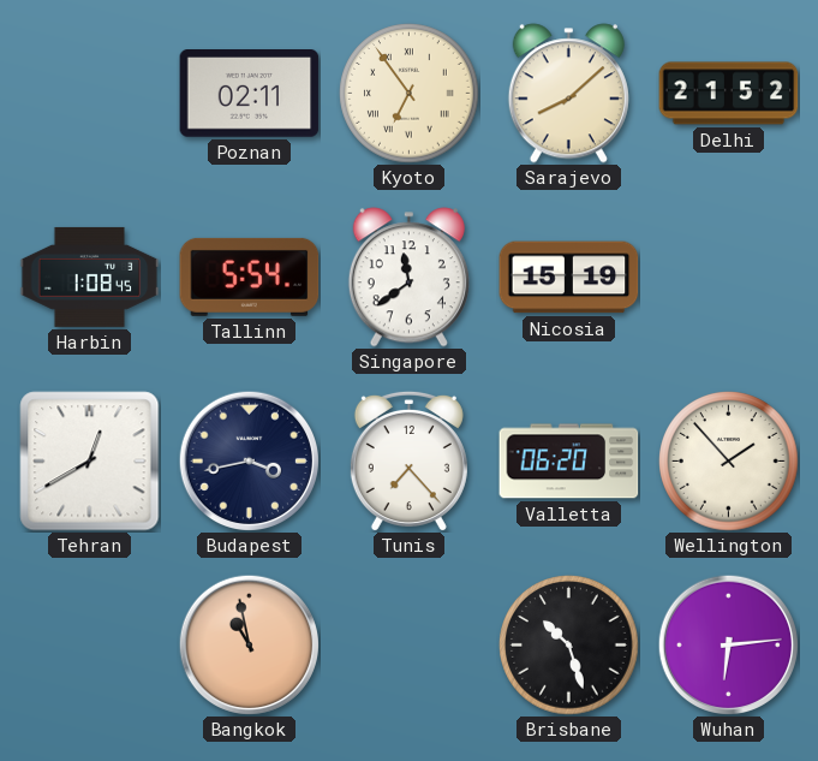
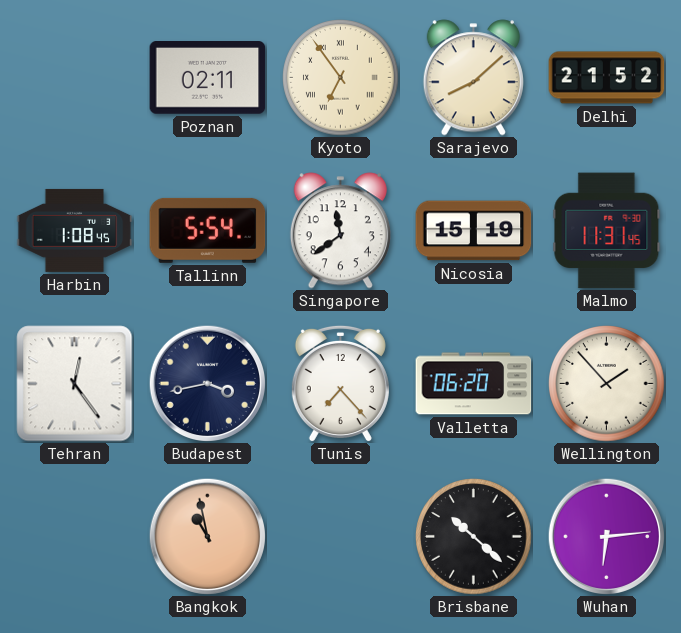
Malmo: none -> 11:31 (607, 231)
Tehran: 12:40 -> 12:24 (75, 384)
Brisbane: 10:27 -> 10:22 (474, 537)
